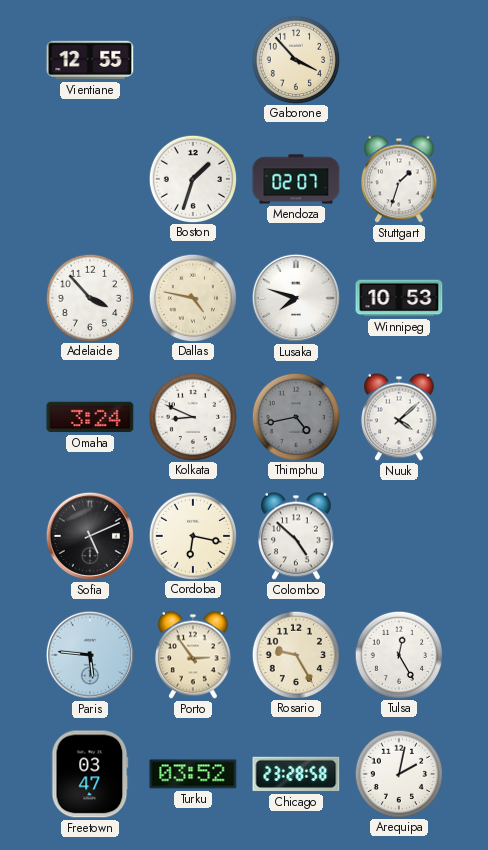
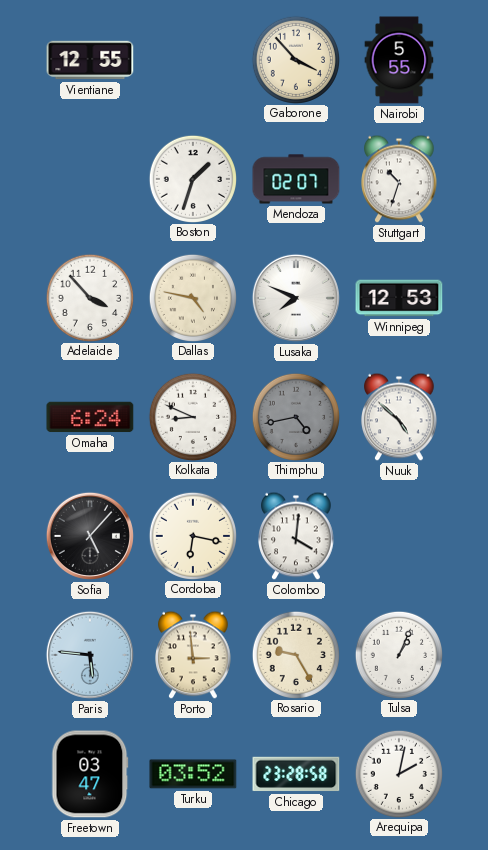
Nairobi: none -> 5:55 (399, 60)
Stuttgart: 1:33 -> 10:33 (399, 179)
Lusaka: 7:48 -> 7:49 (296, 298)
Winnipeg: 10:53 -> 12:53 (399, 298)
Omaha: 3:24 -> 6:24 (90, 417)
Nuuk: 4:08 -> 4:52 (399, 417)
Sofia: 5:11 -> 5:07 (90, 536)
Colombo: 4:52 -> 4:01 (296, 536)
Porto: 2:54 -> 2:59 (193, 655)
Tulsa: 12:25 -> 1:04 (398, 654)
